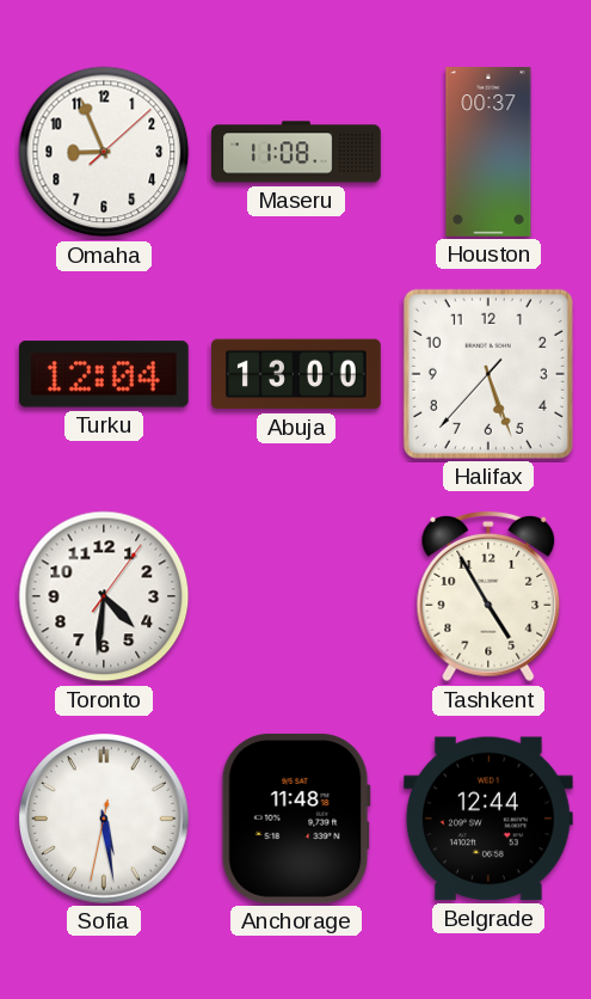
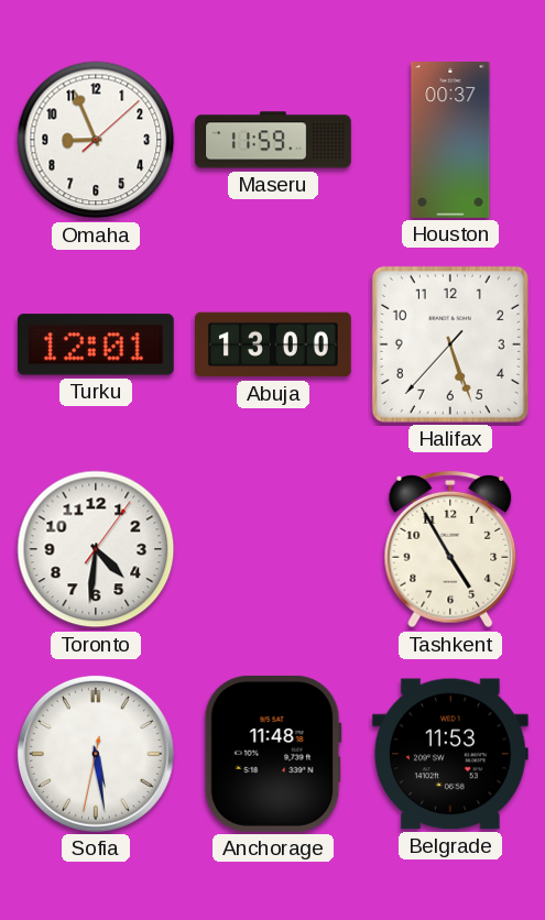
Maseru: 11:08 -> 11:59 (274, 140)
Turku: 12:04 -> 12:01 (96, 344)
Belgrade: 12:44 -> 11:53 (450, 754)
